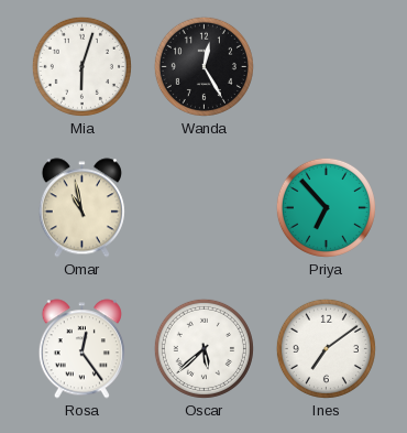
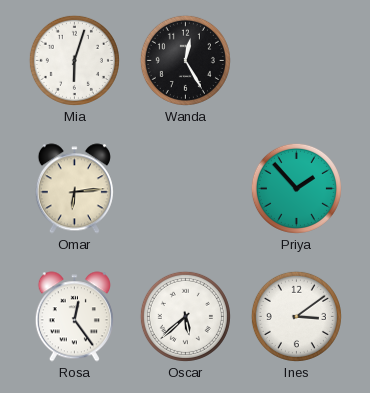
Omar: 10:58 -> 6:14 (74, 189)
Priya: 6:53 -> 1:53 (296, 188)
Ines: 7:09 -> 3:09 (296, 316)
